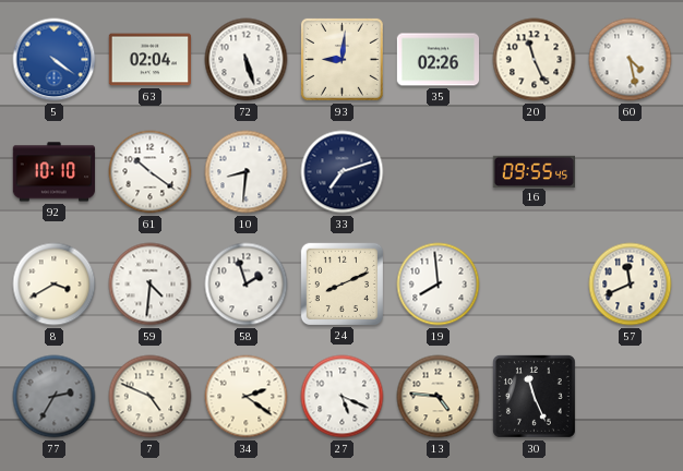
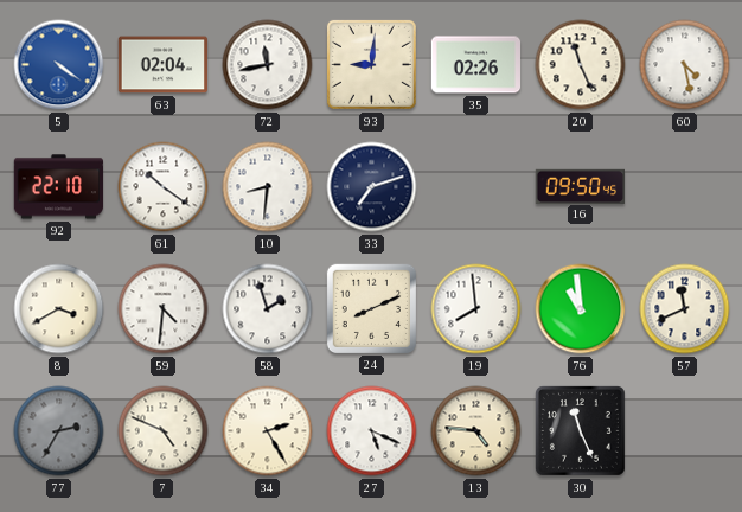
72: 5:27 -> 11:43 (268, 65)
92: 10:10 -> 22:10 (59, 187)
16: 09:55 -> 09:50 (581, 186)
76: none -> 10:59 (581, 309)
34: 2:21 -> 2:25 (268, 431)
